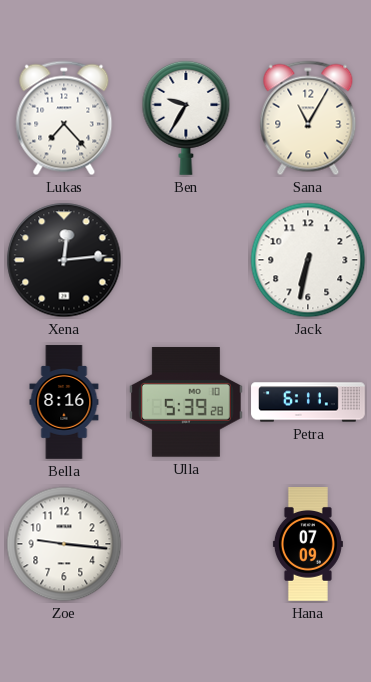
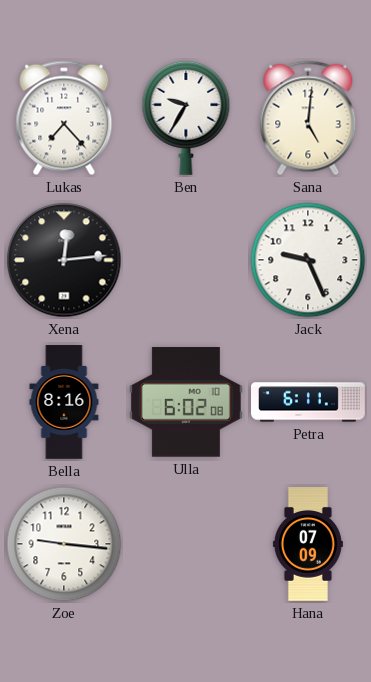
Sana: 11:05 -> 5:01 (308, 118)
Jack: 6:32 -> 9:26 (308, 260)
Ulla: 5:39 -> 6:02 (186, 402)
